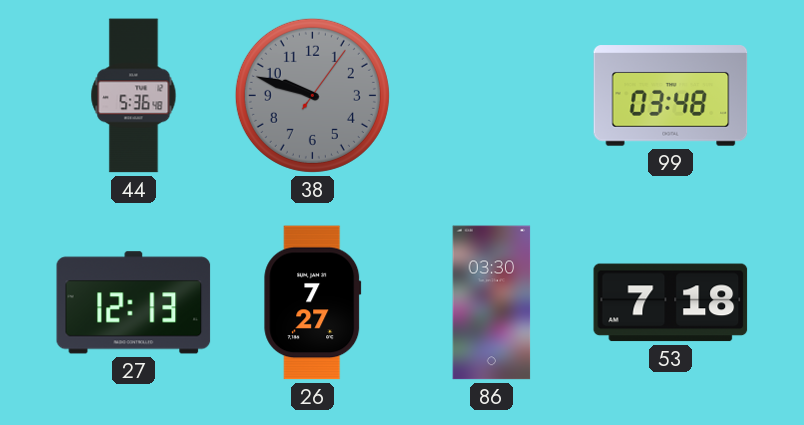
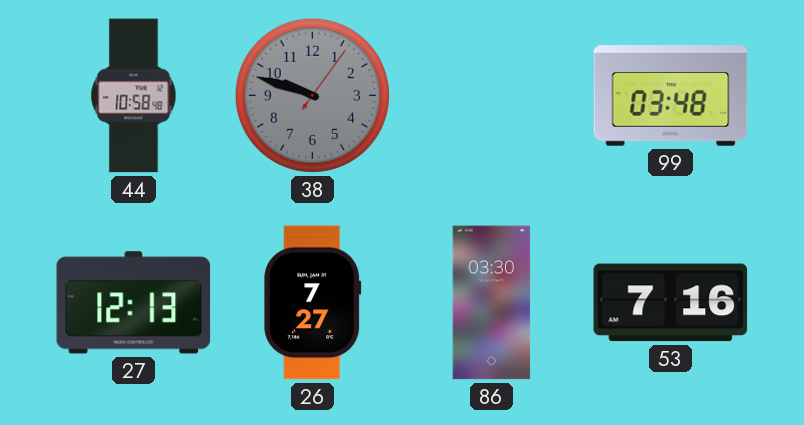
44: 5:36 -> 10:58 (134, 96)
53: 7:18 -> 7:16 (671, 303)
